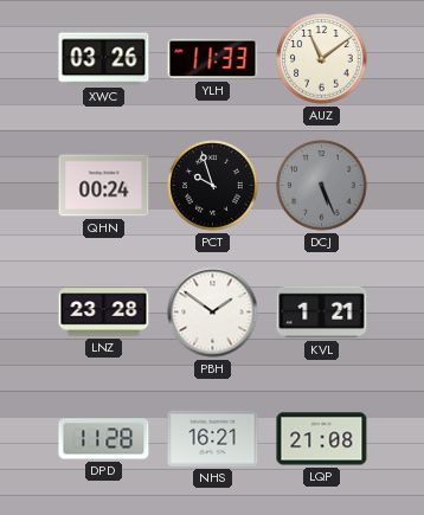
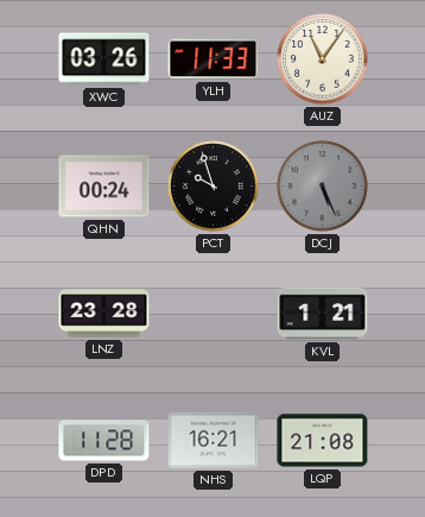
AUZ: 11:09 -> 11:06 (323, 59)
PBH: 1:51 -> none (213, 313)
